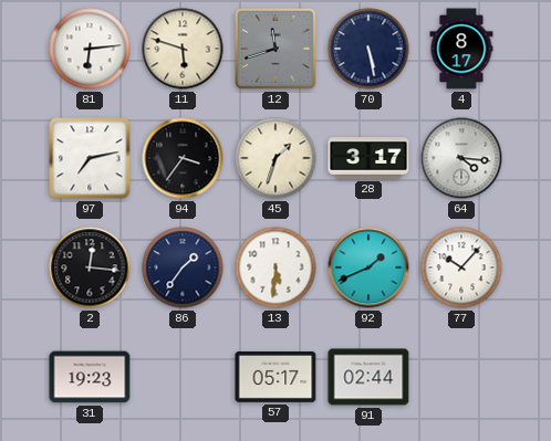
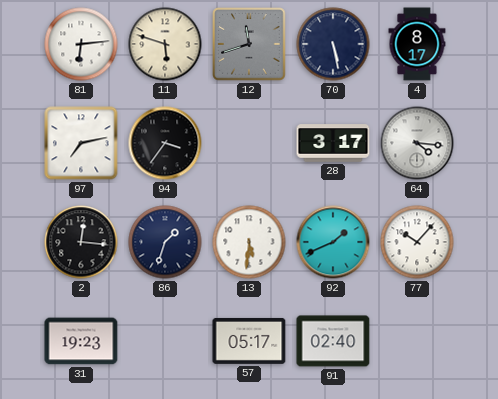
45: 1:33 -> none (275, 158)
86: 1:36 -> 1:33 (165, 242)
91: 02:44 -> 02:40 (333, 341)
